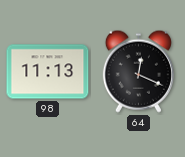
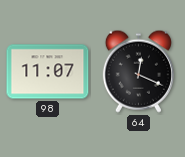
98: 11:13 -> 11:07 (48, 72)
